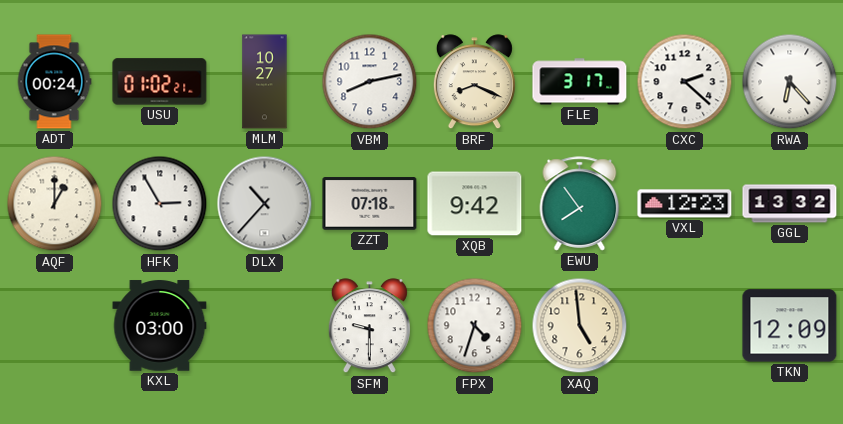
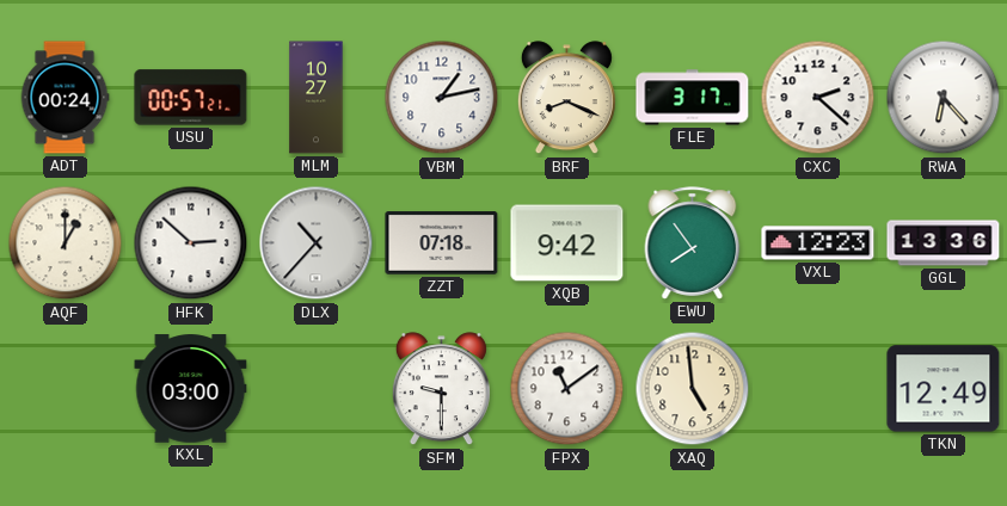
USU: 01:02 -> 00:57 (191, 98)
VBM: 8:13 -> 1:13 (442, 98)
HFK: 2:55 -> 2:52 (191, 243)
GGL: 13:32 -> 13:36 (944, 243)
FPX: 4:33 -> 11:09 (567, 389)
TKN: 12:09 -> 12:49 (944, 389)
